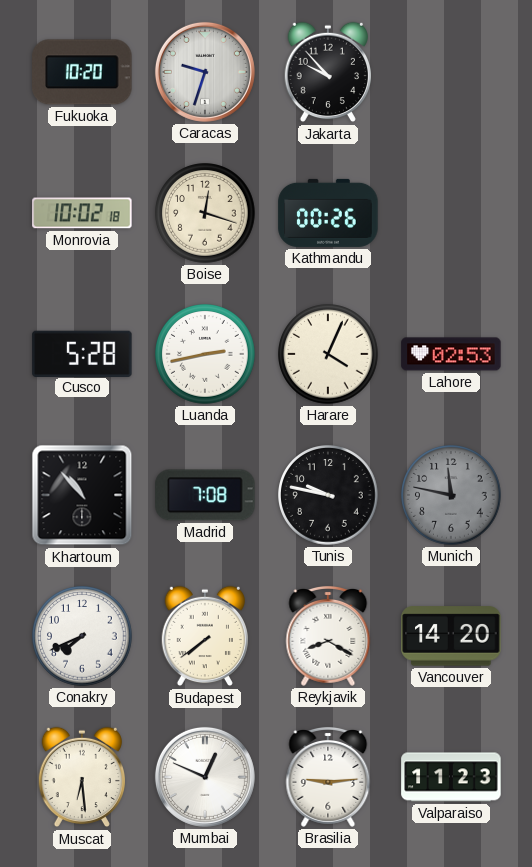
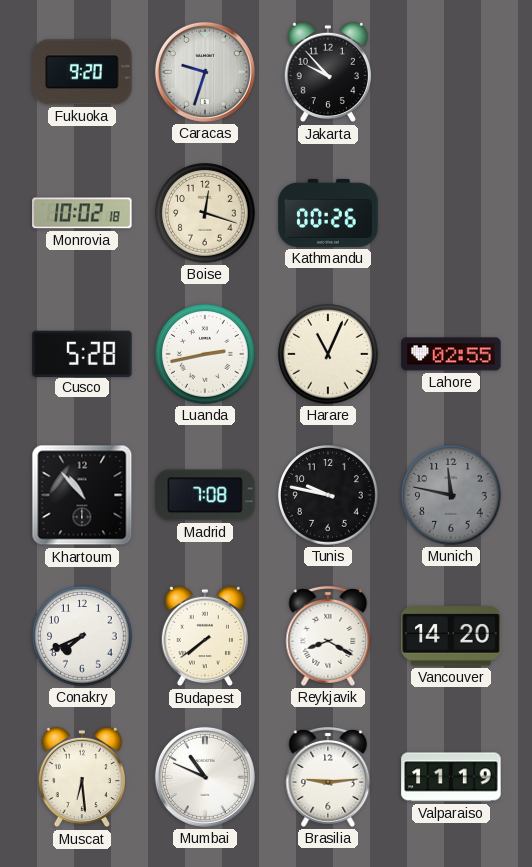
Fukuoka: 10:20 -> 9:20 (82, 72)
Harare: 4:04 -> 11:04 (328, 354)
Lahore: 02:53 -> 02:55 (451, 354)
Mumbai: 12:49 -> 10:49 (205, 777)
Valparaiso: 11:23 -> 11:19 (451, 777)
